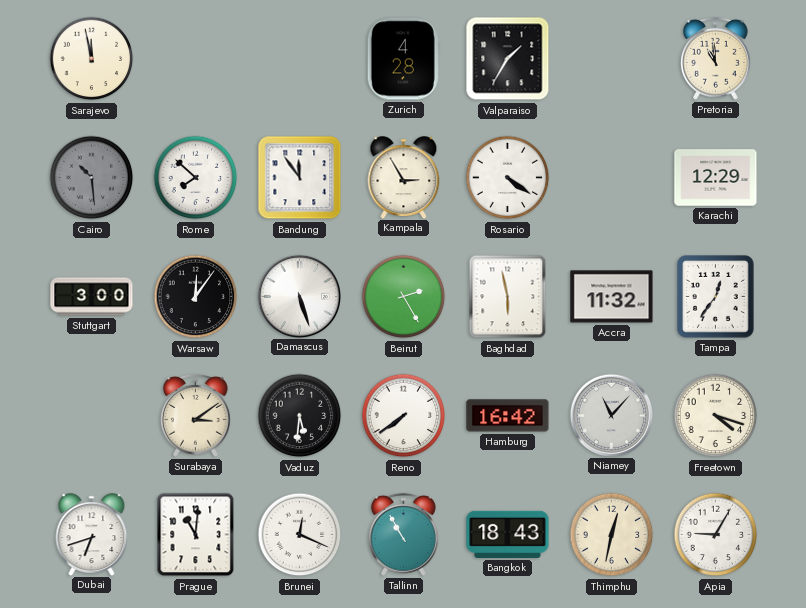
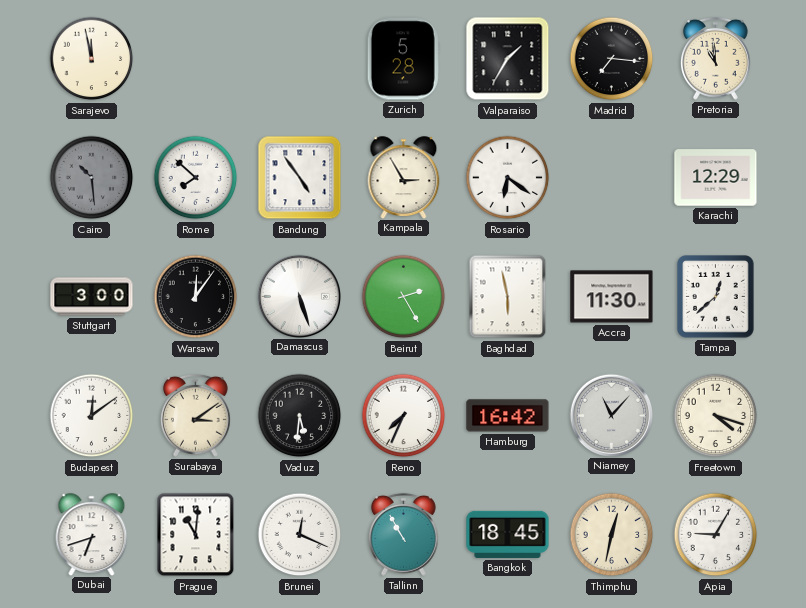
Zurich: 4:28 -> 5:28 (403, 59)
Madrid: none -> 7:16 (612, 59)
Bandung: 11:54 -> 4:54 (300, 178)
Rosario: 4:21 -> 6:21 (508, 178)
Accra: 11:32 -> 11:30 (612, 297)
Tampa: 12:36 -> 12:38 (716, 297)
Budapest: none -> 12:09 (92, 416)
Reno: 7:39 -> 7:34 (404, 416)
Bangkok: 18:43 -> 18:45 (508, 534)
